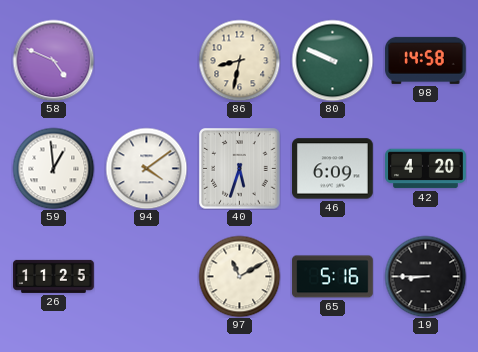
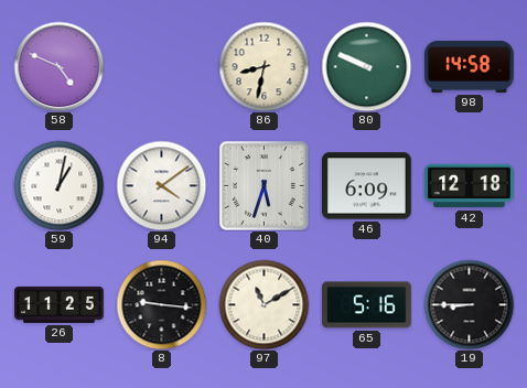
59: 12:59 -> 1:02 (58, 185)
42: 4:20 -> 12:18 (470, 186)
8: none -> 9:16 (161, 304)
